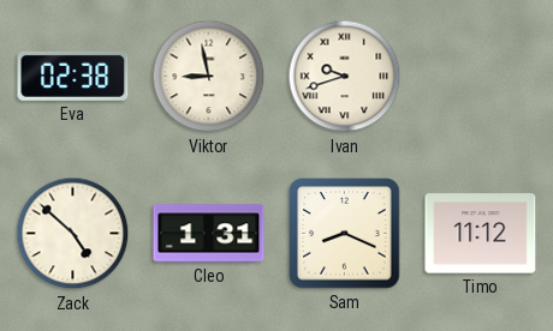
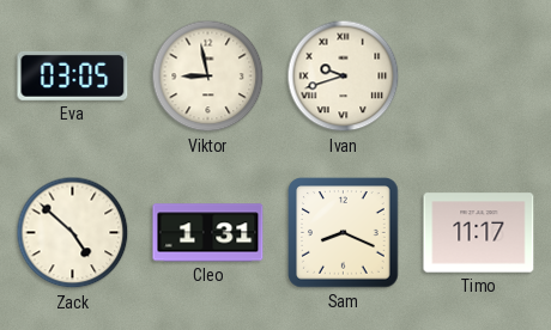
Eva: 02:38 -> 03:05 (73, 75)
Timo: 11:12 -> 11:17 (479, 233)
